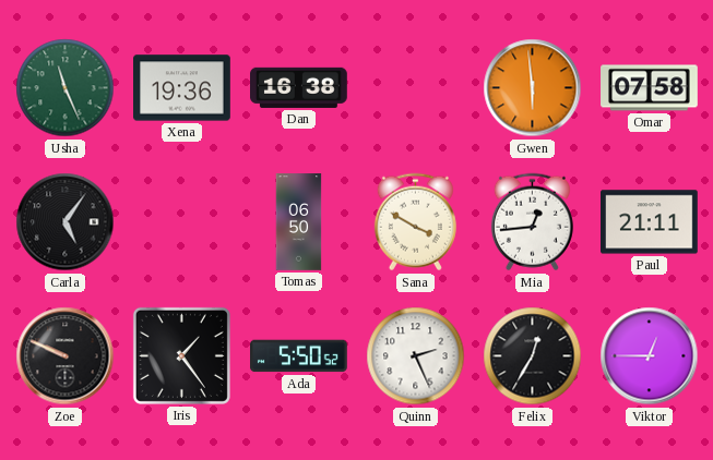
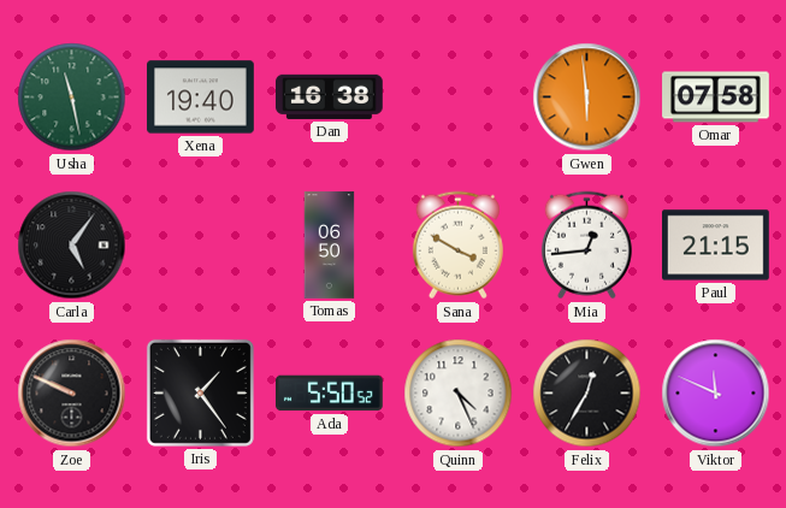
Usha: 11:26 -> 11:28 (72, 98)
Xena: 19:36 -> 19:40 (201, 98)
Paul: 21:11 -> 21:15 (716, 246)
Quinn: 2:26 -> 4:26 (459, 394)
Viktor: 12:45 -> 11:49 (716, 394)
